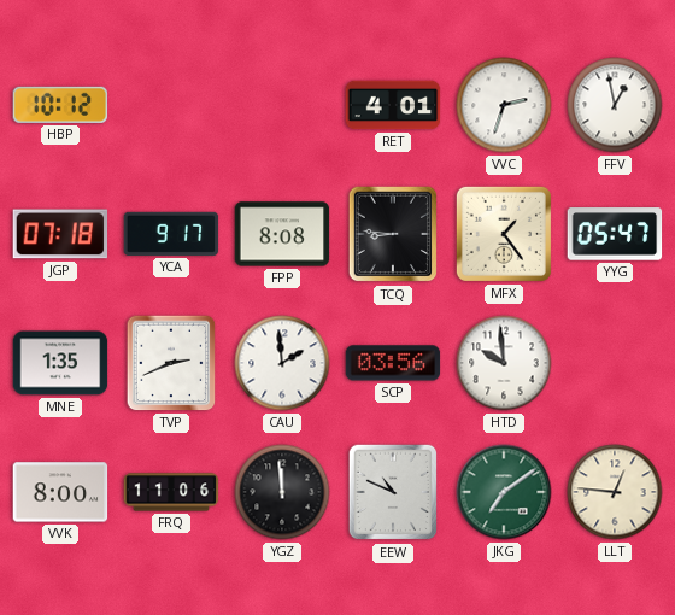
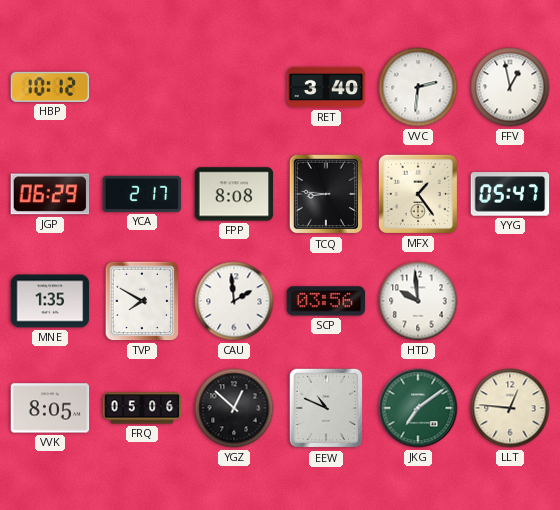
RET: 4:01 -> 3:40 (326, 87)
VVC: 2:33 -> 2:31 (418, 87)
JGP: 07:18 -> 06:29 (50, 194)
YCA: 9:17 -> 2:17 (142, 194)
TVP: 2:41 -> 7:50 (142, 301)
VVK: 8:00 -> 8:05 (50, 408)
FRQ: 11:06 -> 05:06 (142, 408)
YGZ: 11:59 -> 12:52 (234, 408)
